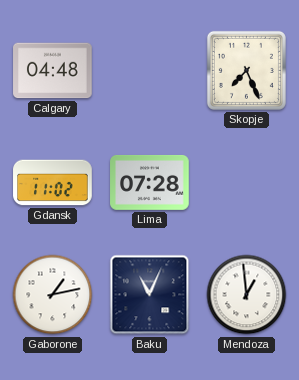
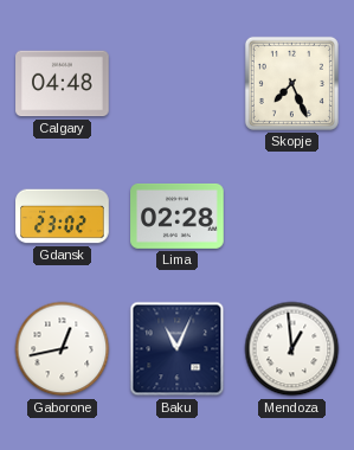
Gdansk: 11:02 -> 23:02 (63, 217)
Lima: 07:28 -> 02:28 (178, 216)
Gaborone: 1:13 -> 12:43 (63, 349)
